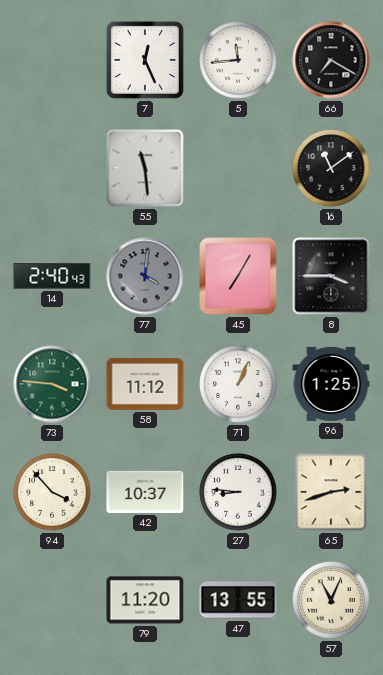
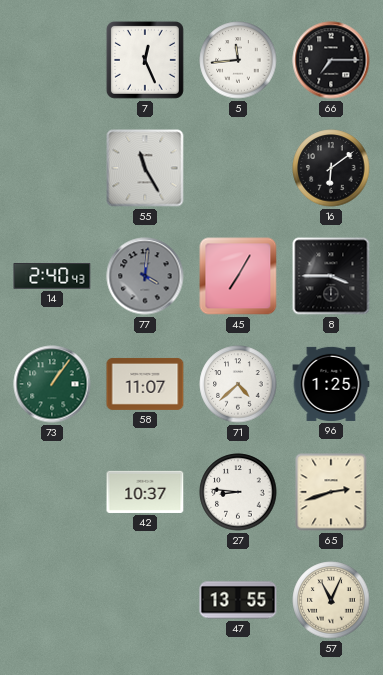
66: 7:20 -> 7:15 (331, 60)
55: 11:29 -> 11:25 (145, 168)
16: 11:09 -> 6:09 (331, 168)
73: 3:46 -> 1:06 (52, 384)
58: 11:12 -> 11:07 (145, 384)
71: 1:04 -> 4:38 (238, 384)
94: 3:53 -> none (52, 492)
79: 11:20 -> none (145, 600)
